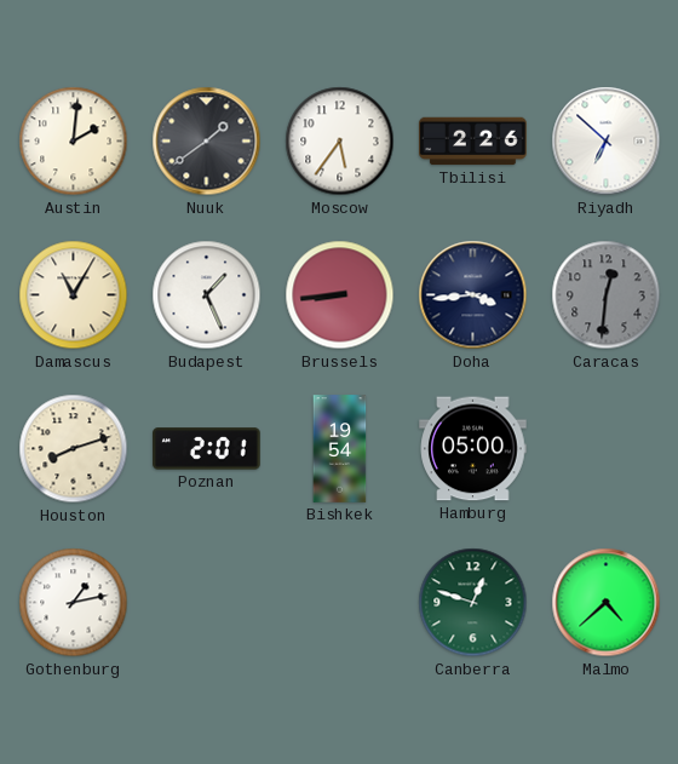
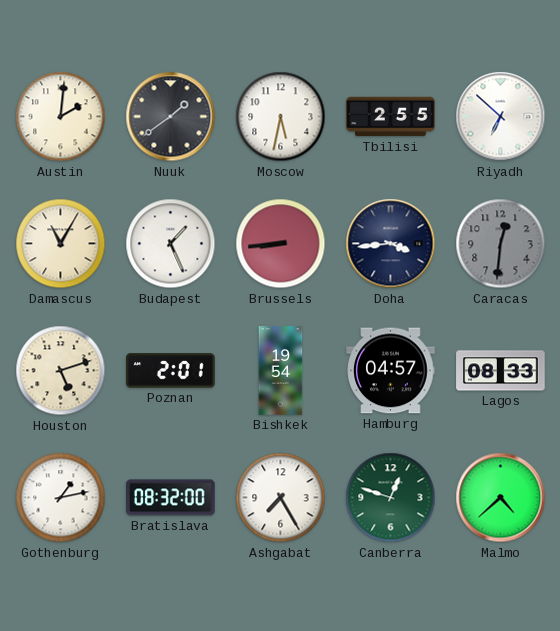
Moscow: 5:36 -> 5:32 (281, 117)
Tbilisi: 2:26 -> 2:55 (391, 117)
Houston: 8:12 -> 5:12 (61, 371)
Hamburg: 05:00 -> 04:57 (391, 371)
Lagos: none -> 08:33 (501, 371)
Bratislava: none -> 08:32 (171, 498)
Ashgabat: none -> 7:25 (281, 498)
